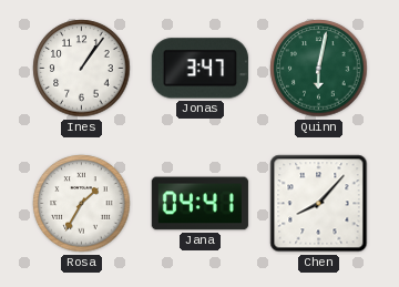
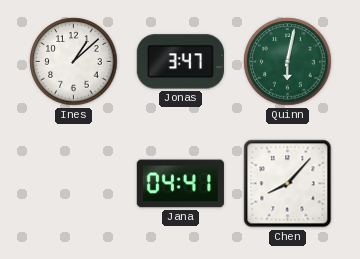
Ines: 1:06 -> 1:08 (74, 62)
Rosa: 1:35 -> none (82, 204)
